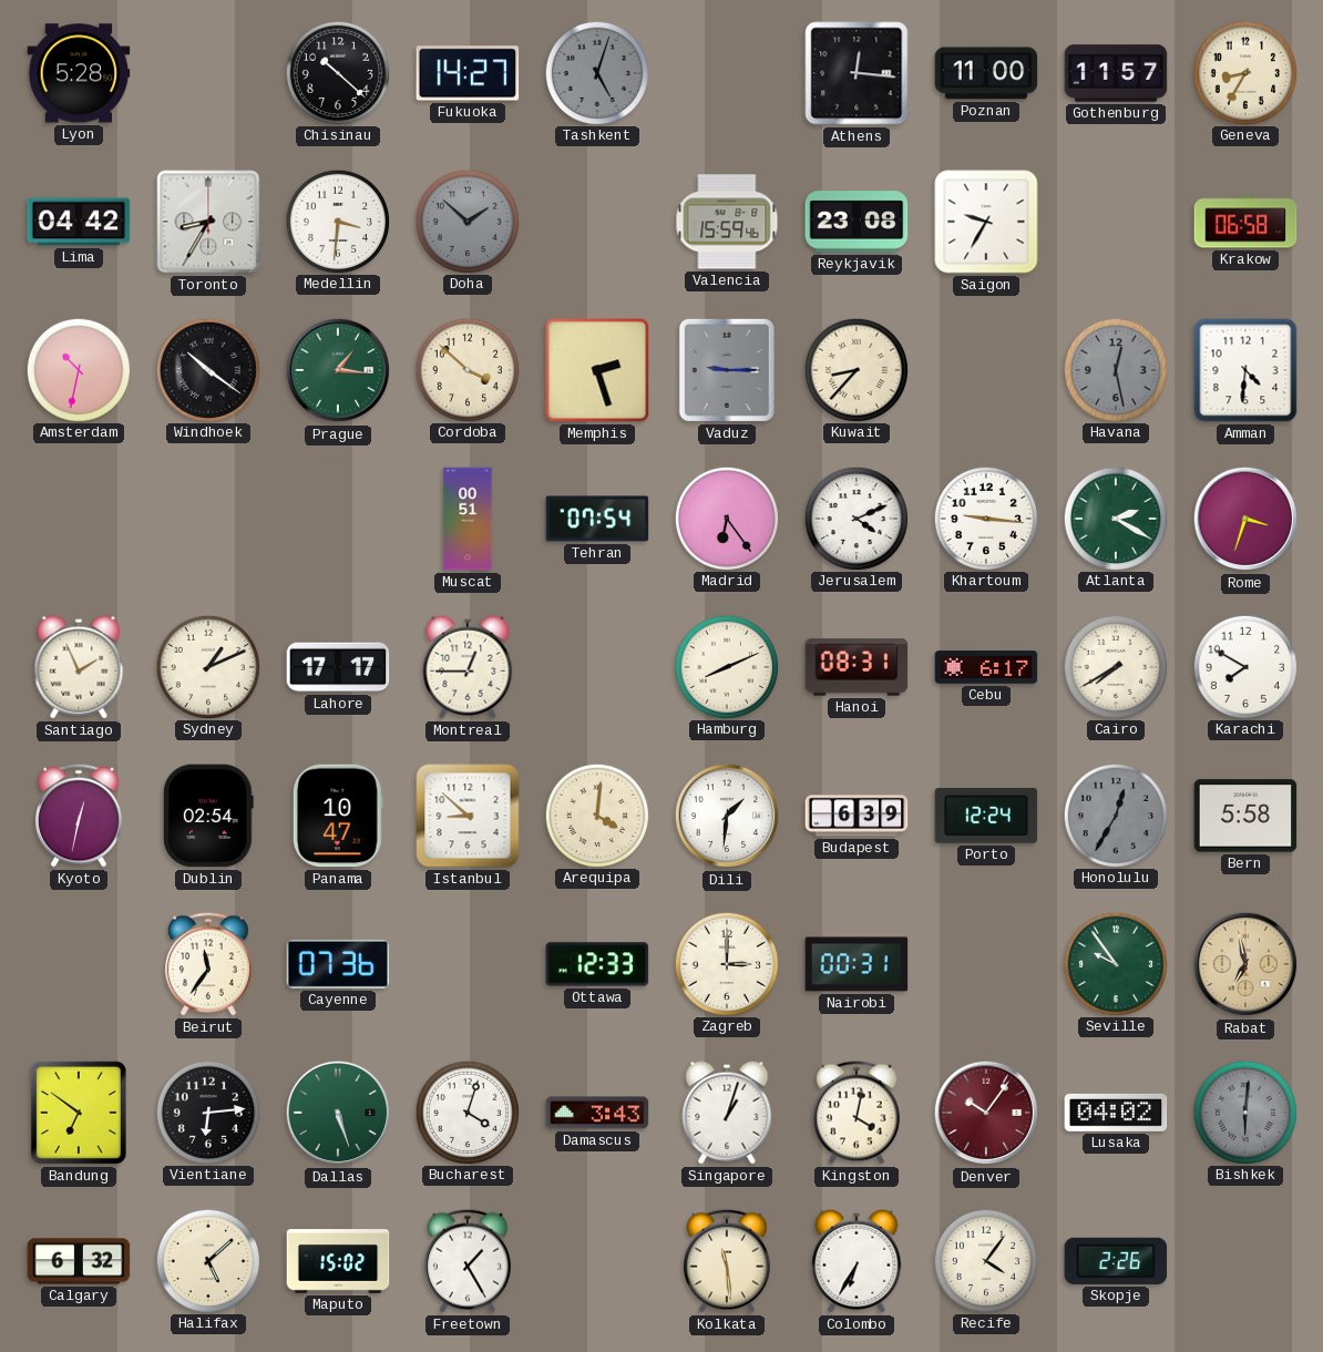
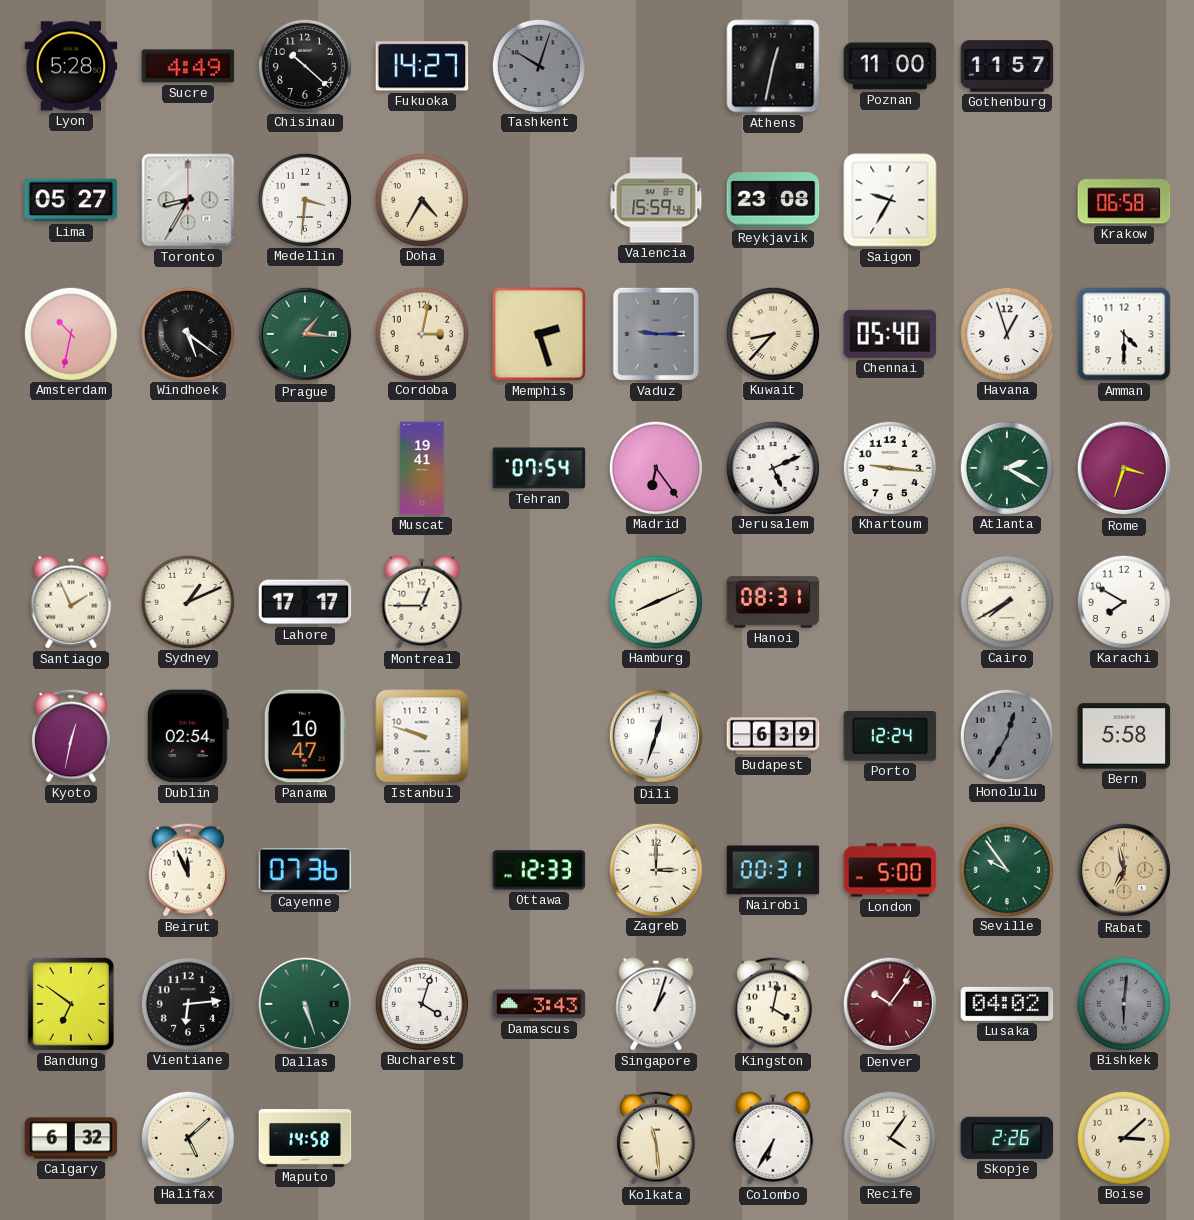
Sucre: none -> 4:49 (188, 66)
Tashkent: 5:03 -> 10:03 (538, 65)
Athens: 12:16 -> 12:32 (773, 66)
Geneva: 8:35 -> none (1244, 72)
Lima: 04:42 -> 05:27 (71, 200)
Doha: 1:52 -> 4:35 (421, 199)
Doha dial: grey -> cream (421, 199)
Windhoek: 10:21 -> 5:21 (187, 333)
Cordoba: 3:52 -> 3:02 (421, 333)
Chennai: none -> 05:40 (890, 334)
Havana: 12:28 -> 12:57 (1006, 333)
Havana dial: grey -> white (1006, 333)
Amman: 4:31 -> 4:30 (1124, 334)
Muscat: 00:51 -> 19:41 (422, 468)
Jerusalem: 4:11 -> 5:11 (772, 467)
Cebu: 6:17 -> none (986, 667)
Istanbul: 8:52 -> 9:48 (422, 736)
Arequipa: 4:01 -> none (596, 815)
Dili: 1:31 -> 12:33 (656, 736)
Beirut: 11:36 -> 11:56 (188, 870)
London: none -> 5:00 (890, 870)
Maputo: 15:02 -> 14:58 (305, 1138)
Freetown: 1:25 -> none (468, 1261)
Boise: none -> 3:08 (1123, 1137)
